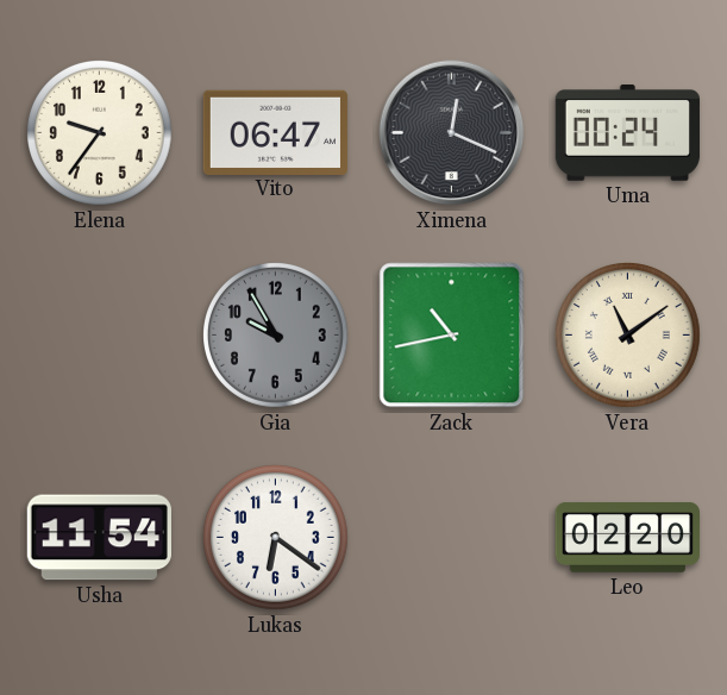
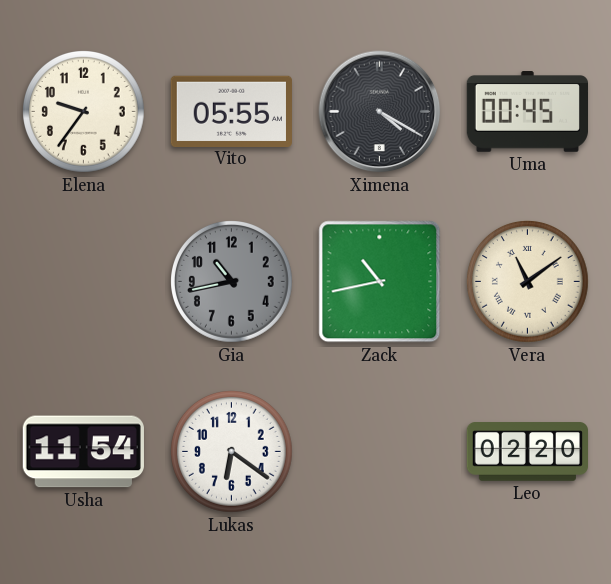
Vito: 06:47 -> 05:55 (231, 111)
Ximena: 12:19 -> 4:20 (380, 112)
Uma: 00:24 -> 00:45 (527, 112)
Gia: 9:55 -> 10:43 (232, 282)
